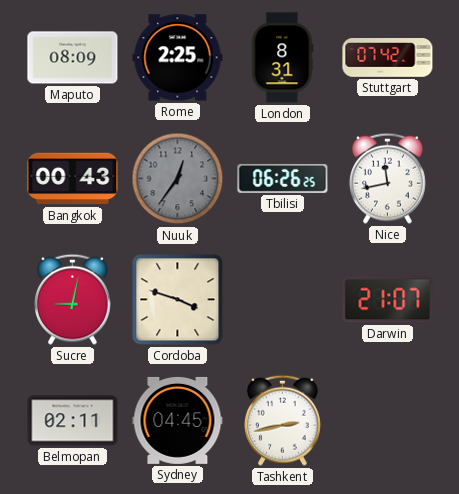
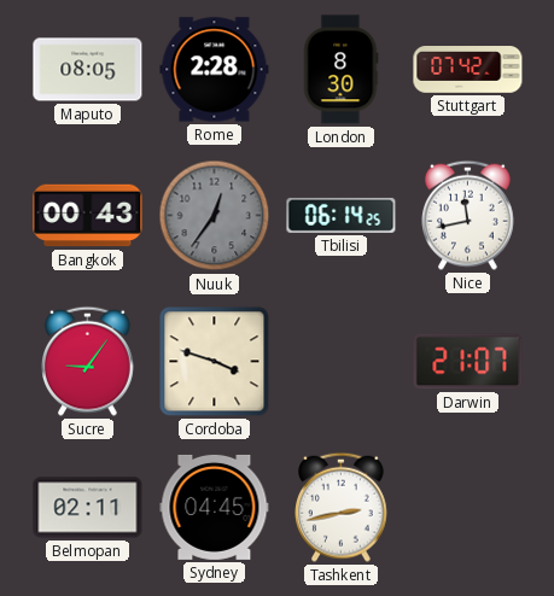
Maputo: 08:09 -> 08:05 (88, 70)
Rome: 2:25 -> 2:28 (215, 70)
London: 8:31 -> 8:30 (342, 70)
Tbilisi: 06:26 -> 06:14 (342, 215)
Sucre: 9:02 -> 9:06 (88, 361)
